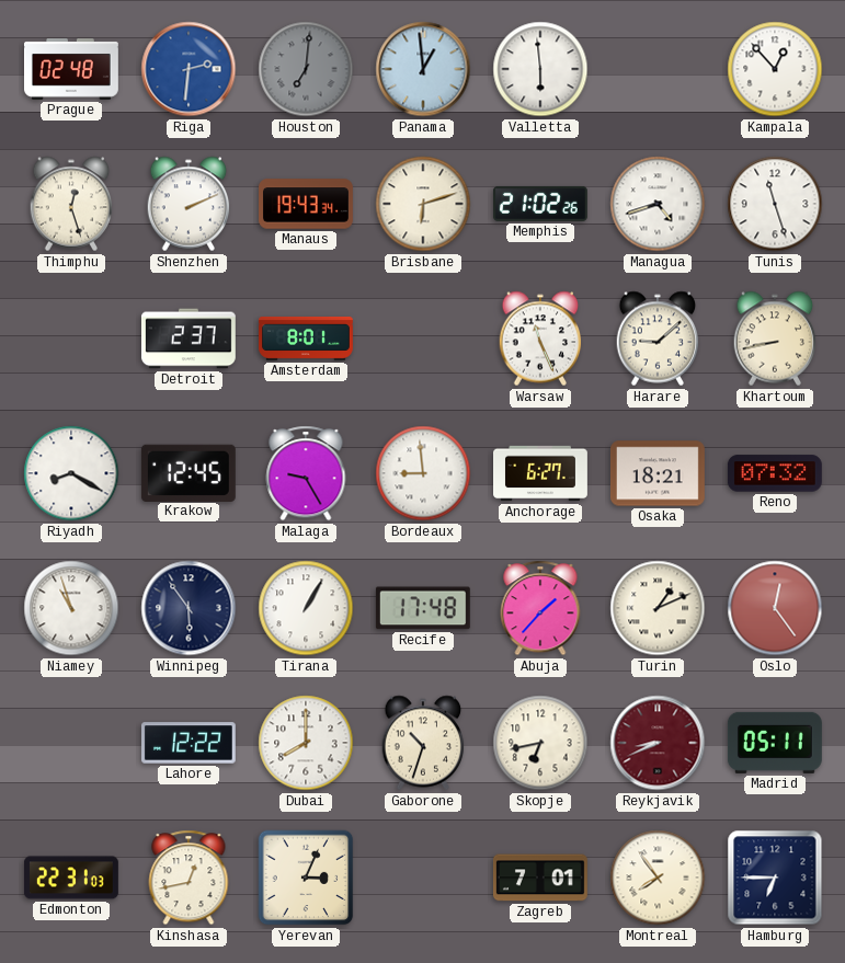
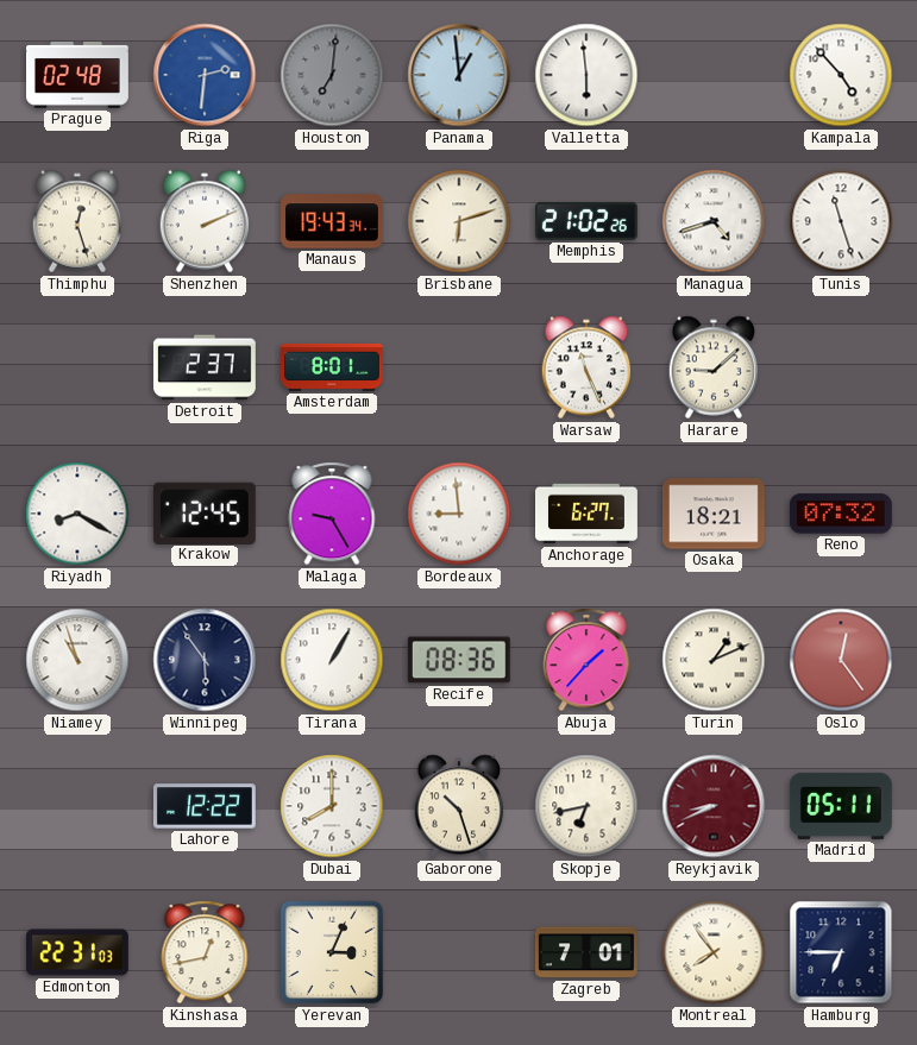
Kampala: 12:53 -> 4:53 (841, 75)
Khartoum: 8:43 -> none (775, 339)
Recife: 17:48 -> 08:36 (459, 660)
Gaborone: 10:33 -> 10:27 (459, 806)
